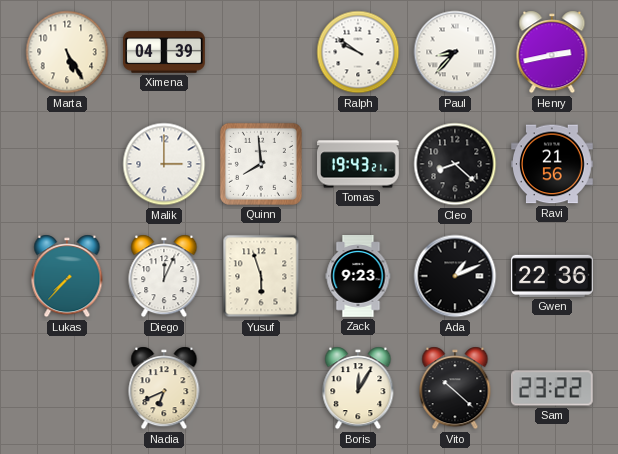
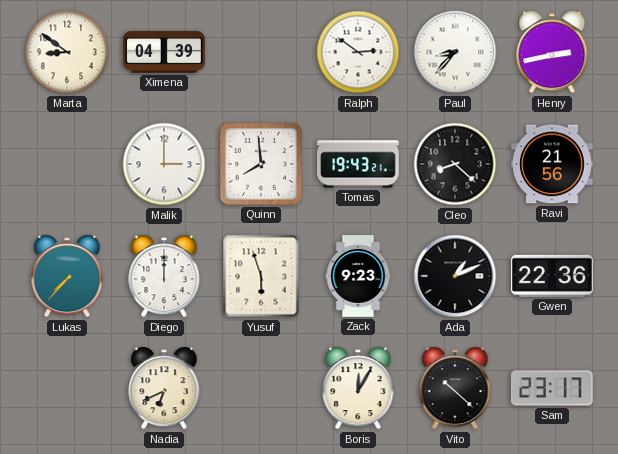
Marta: 5:25 -> 8:51 (67, 52)
Ralph: 9:51 -> 2:51 (358, 52)
Diego: 12:04 -> 12:00 (164, 276)
Sam: 23:22 -> 23:17 (552, 388)
